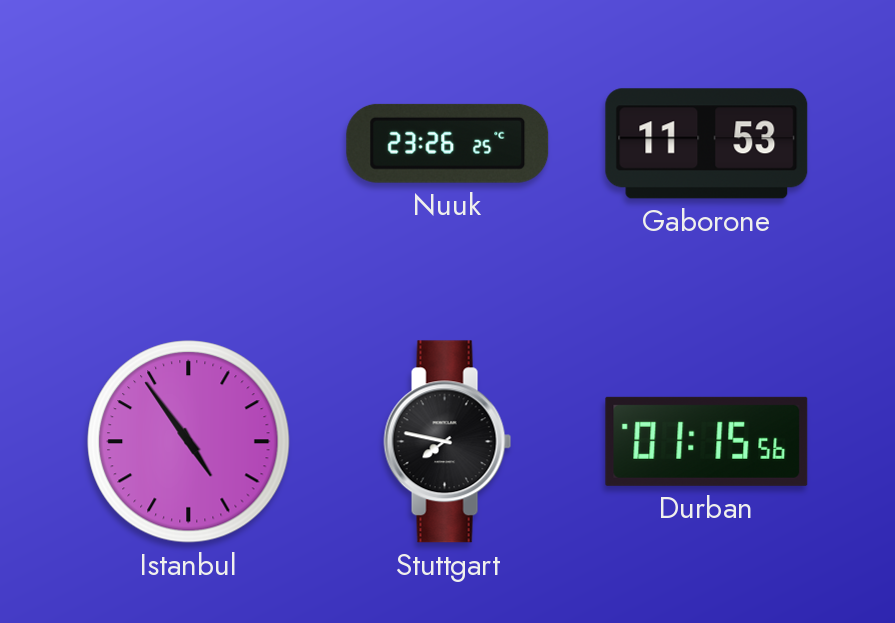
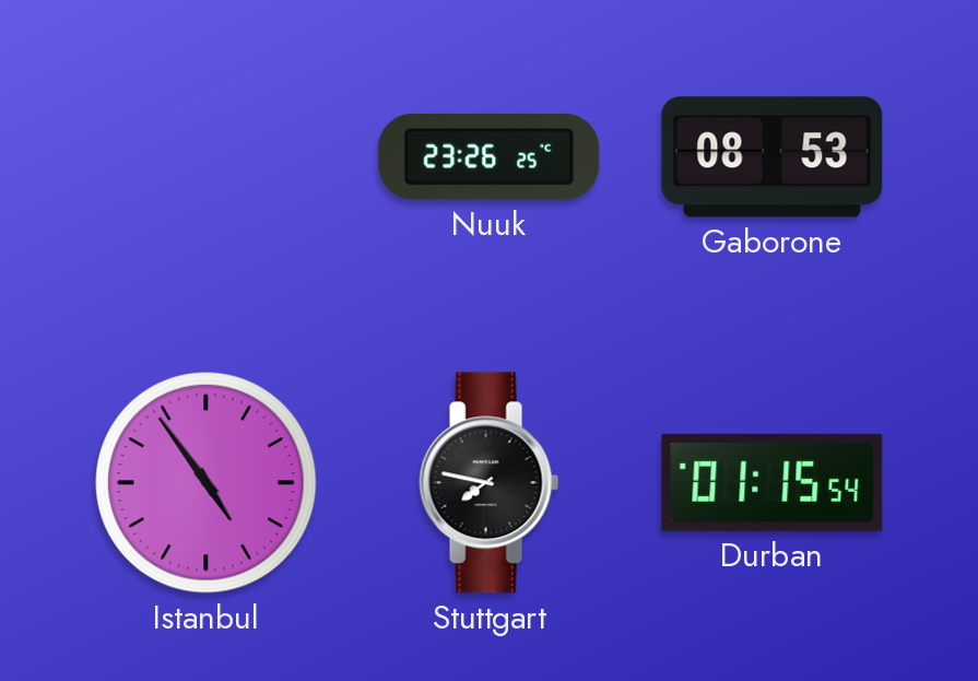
Gaborone: 11:53 -> 08:53 (773, 157)
Durban: 01:15:56 -> 01:15:54 (773, 482)
